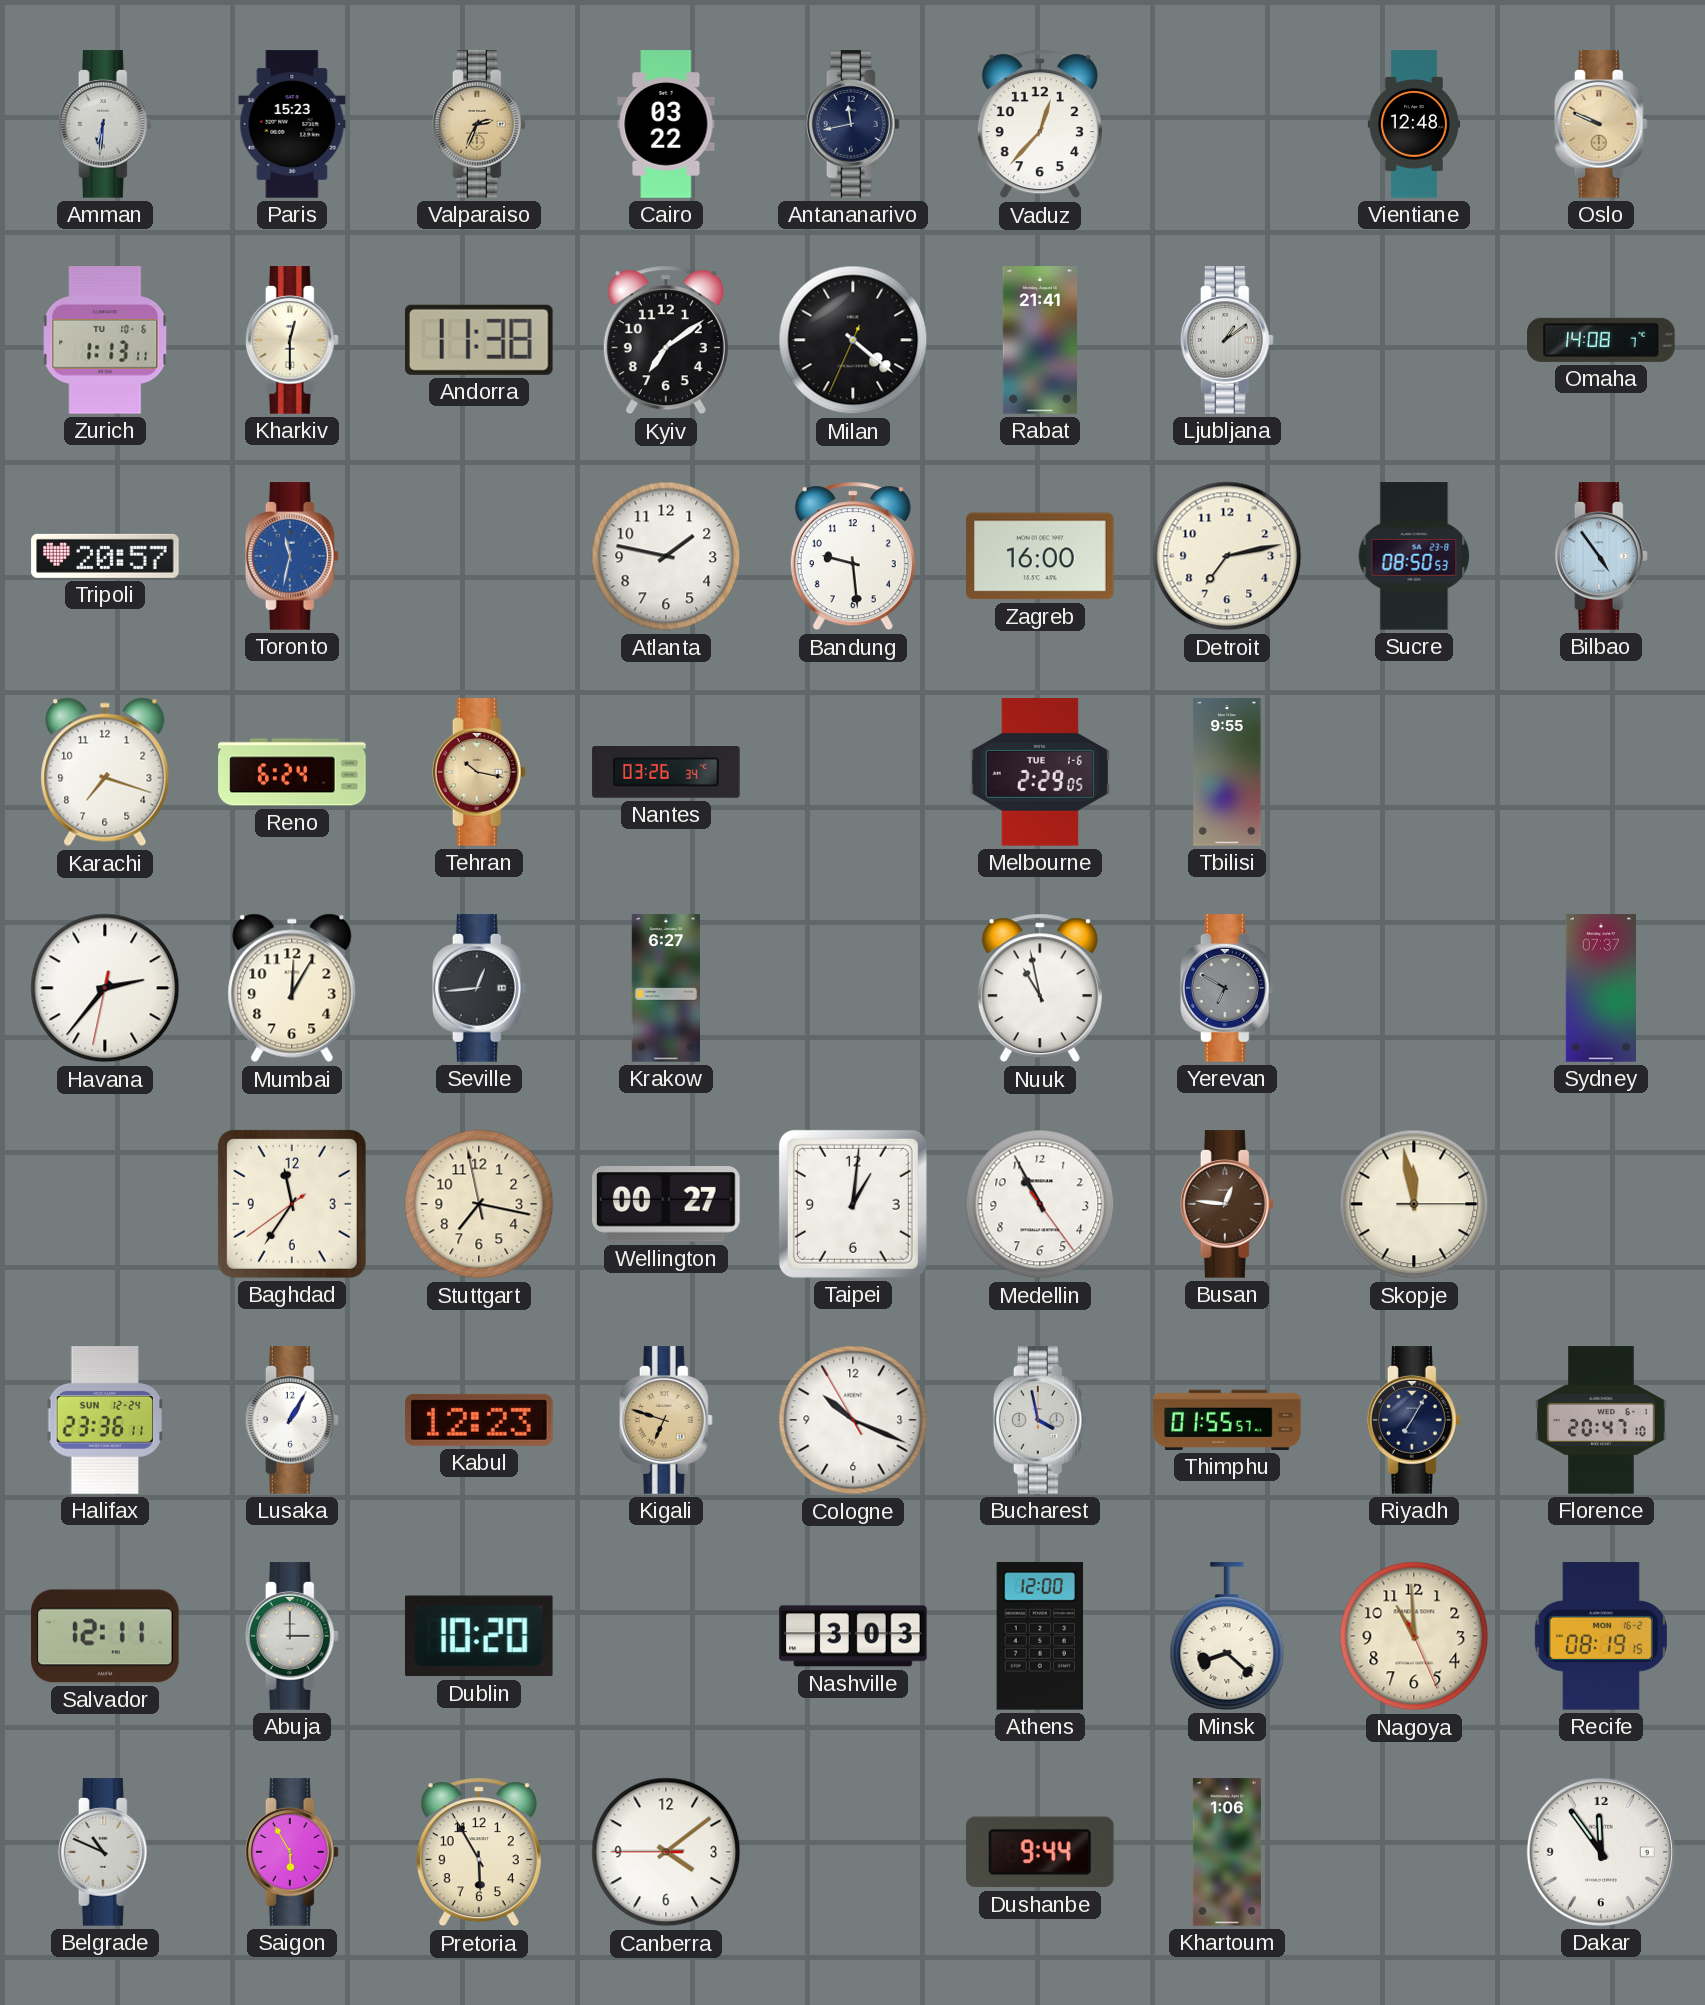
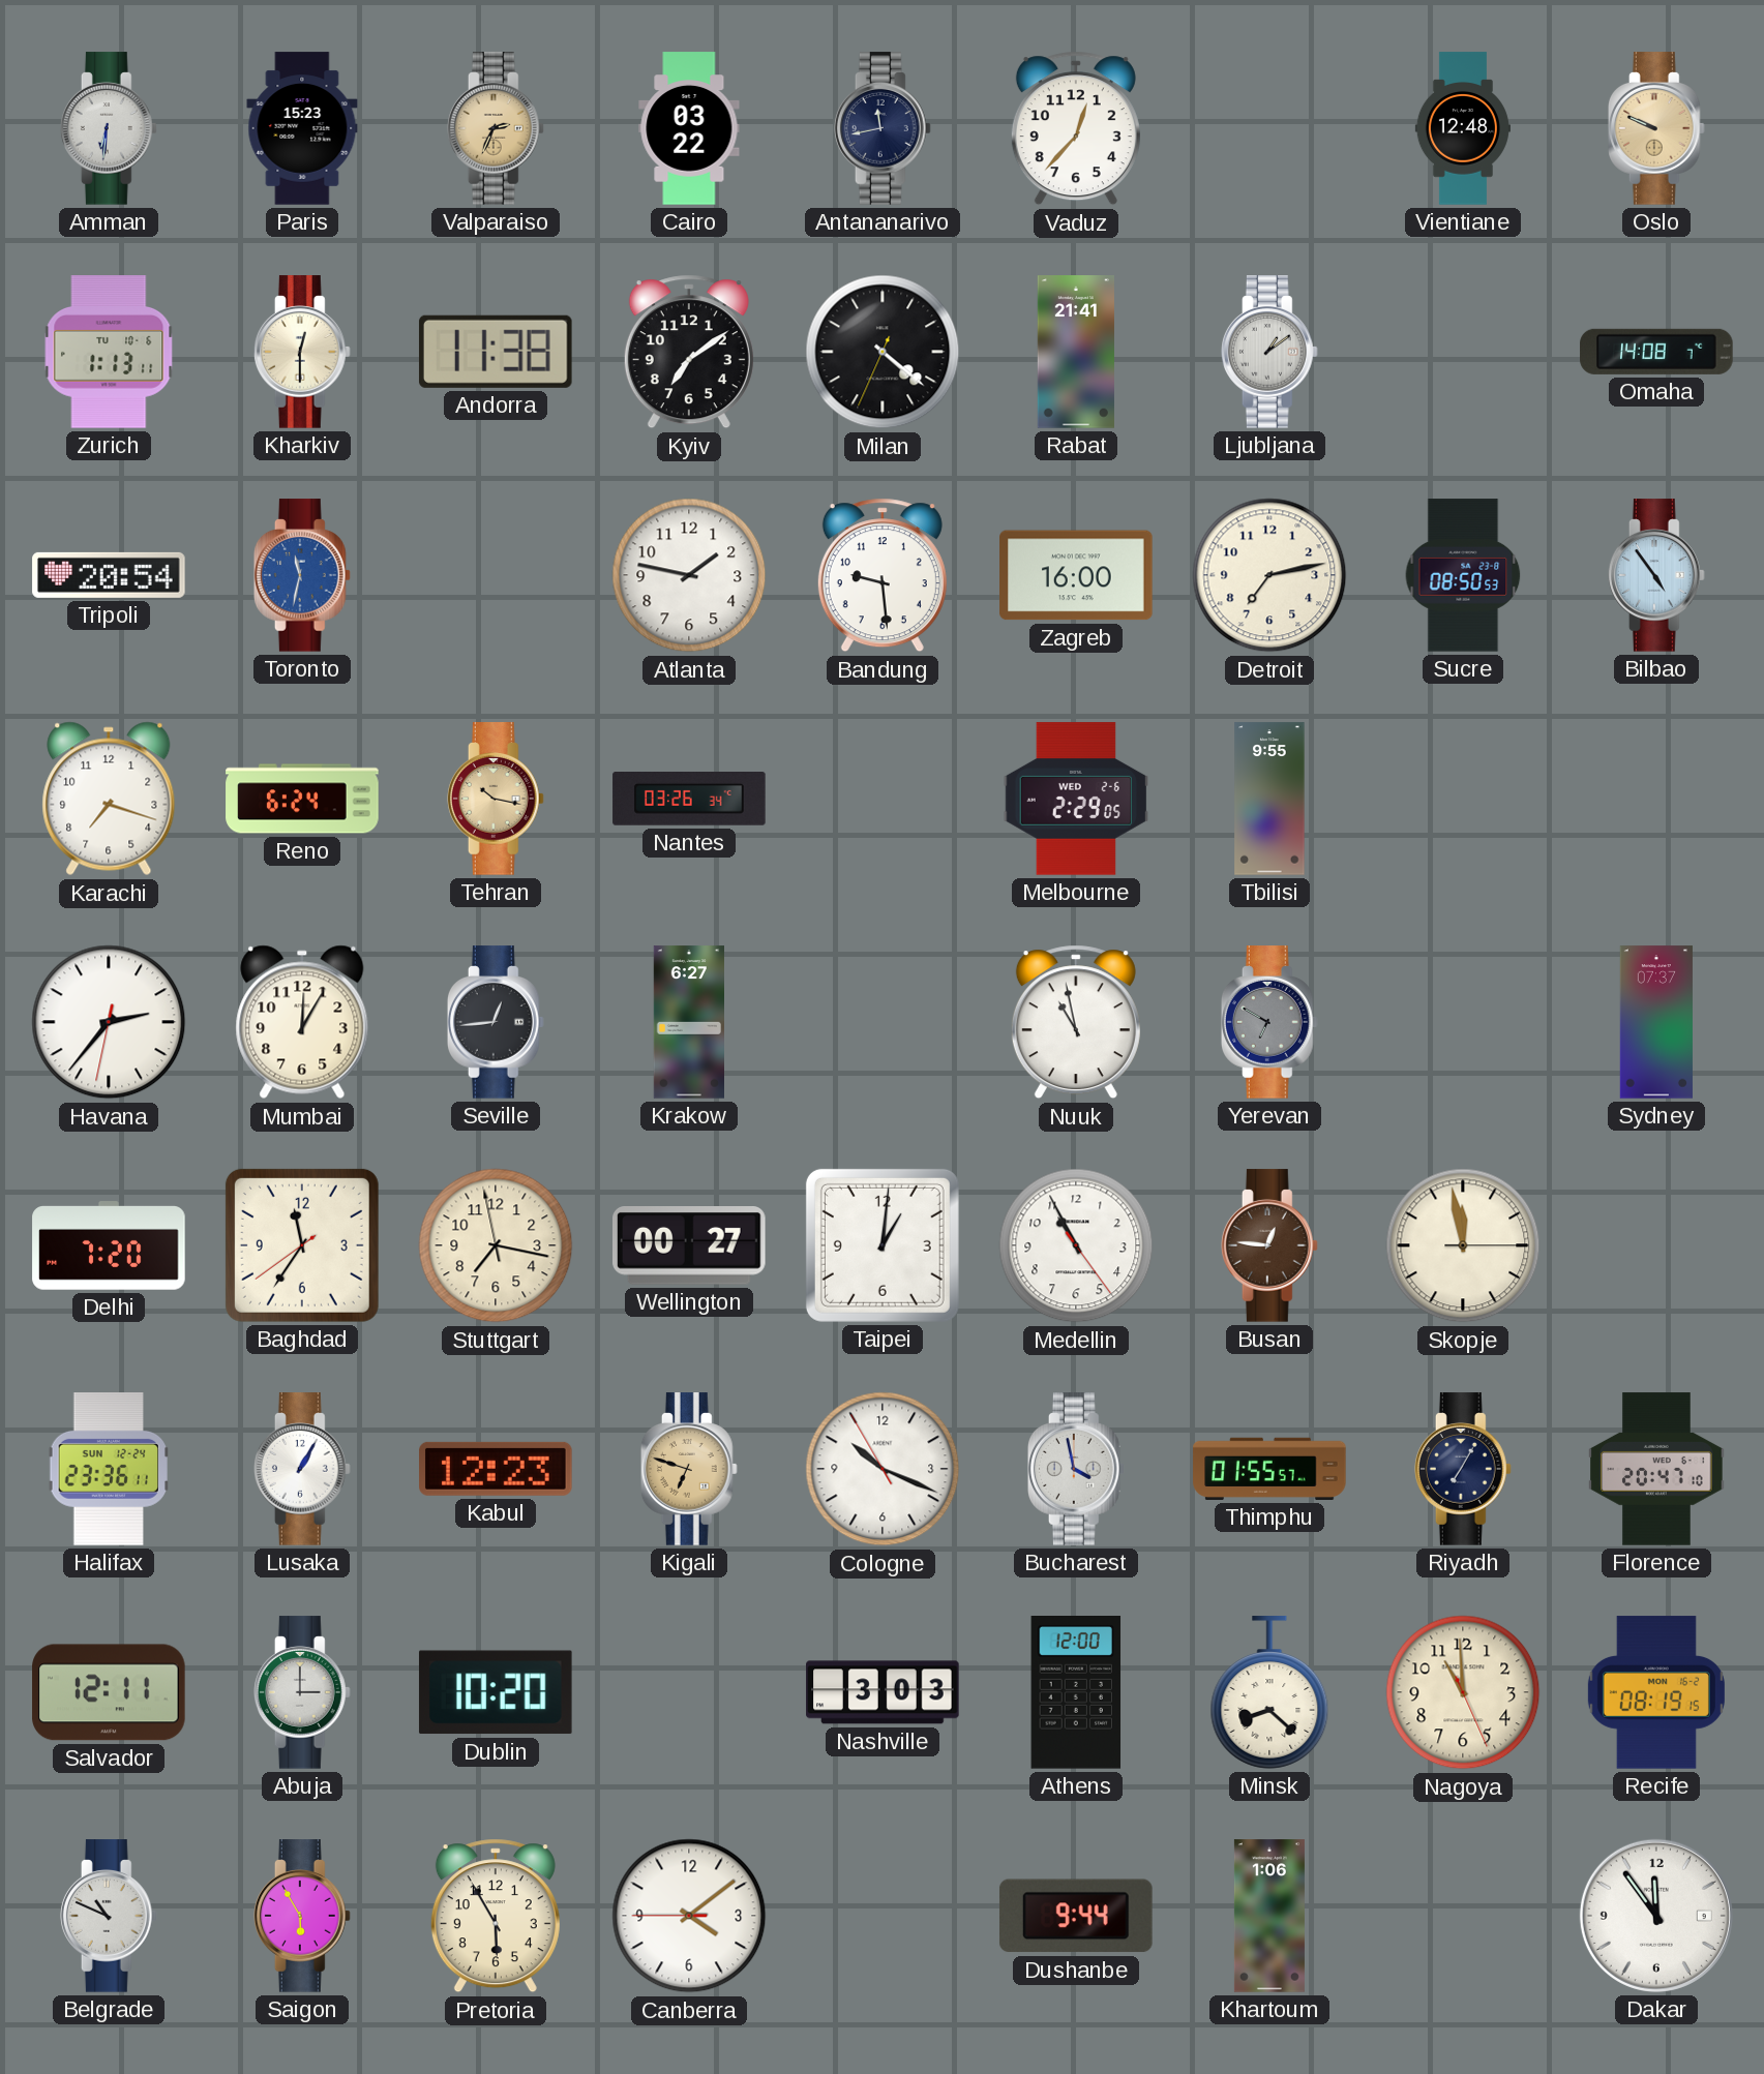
Tripoli: 20:57 -> 20:54 (109, 575)
Melbourne date: TUE 1-6 -> WED 2-6 (1076, 799)
Delhi: none -> 7:20 (109, 1245)
